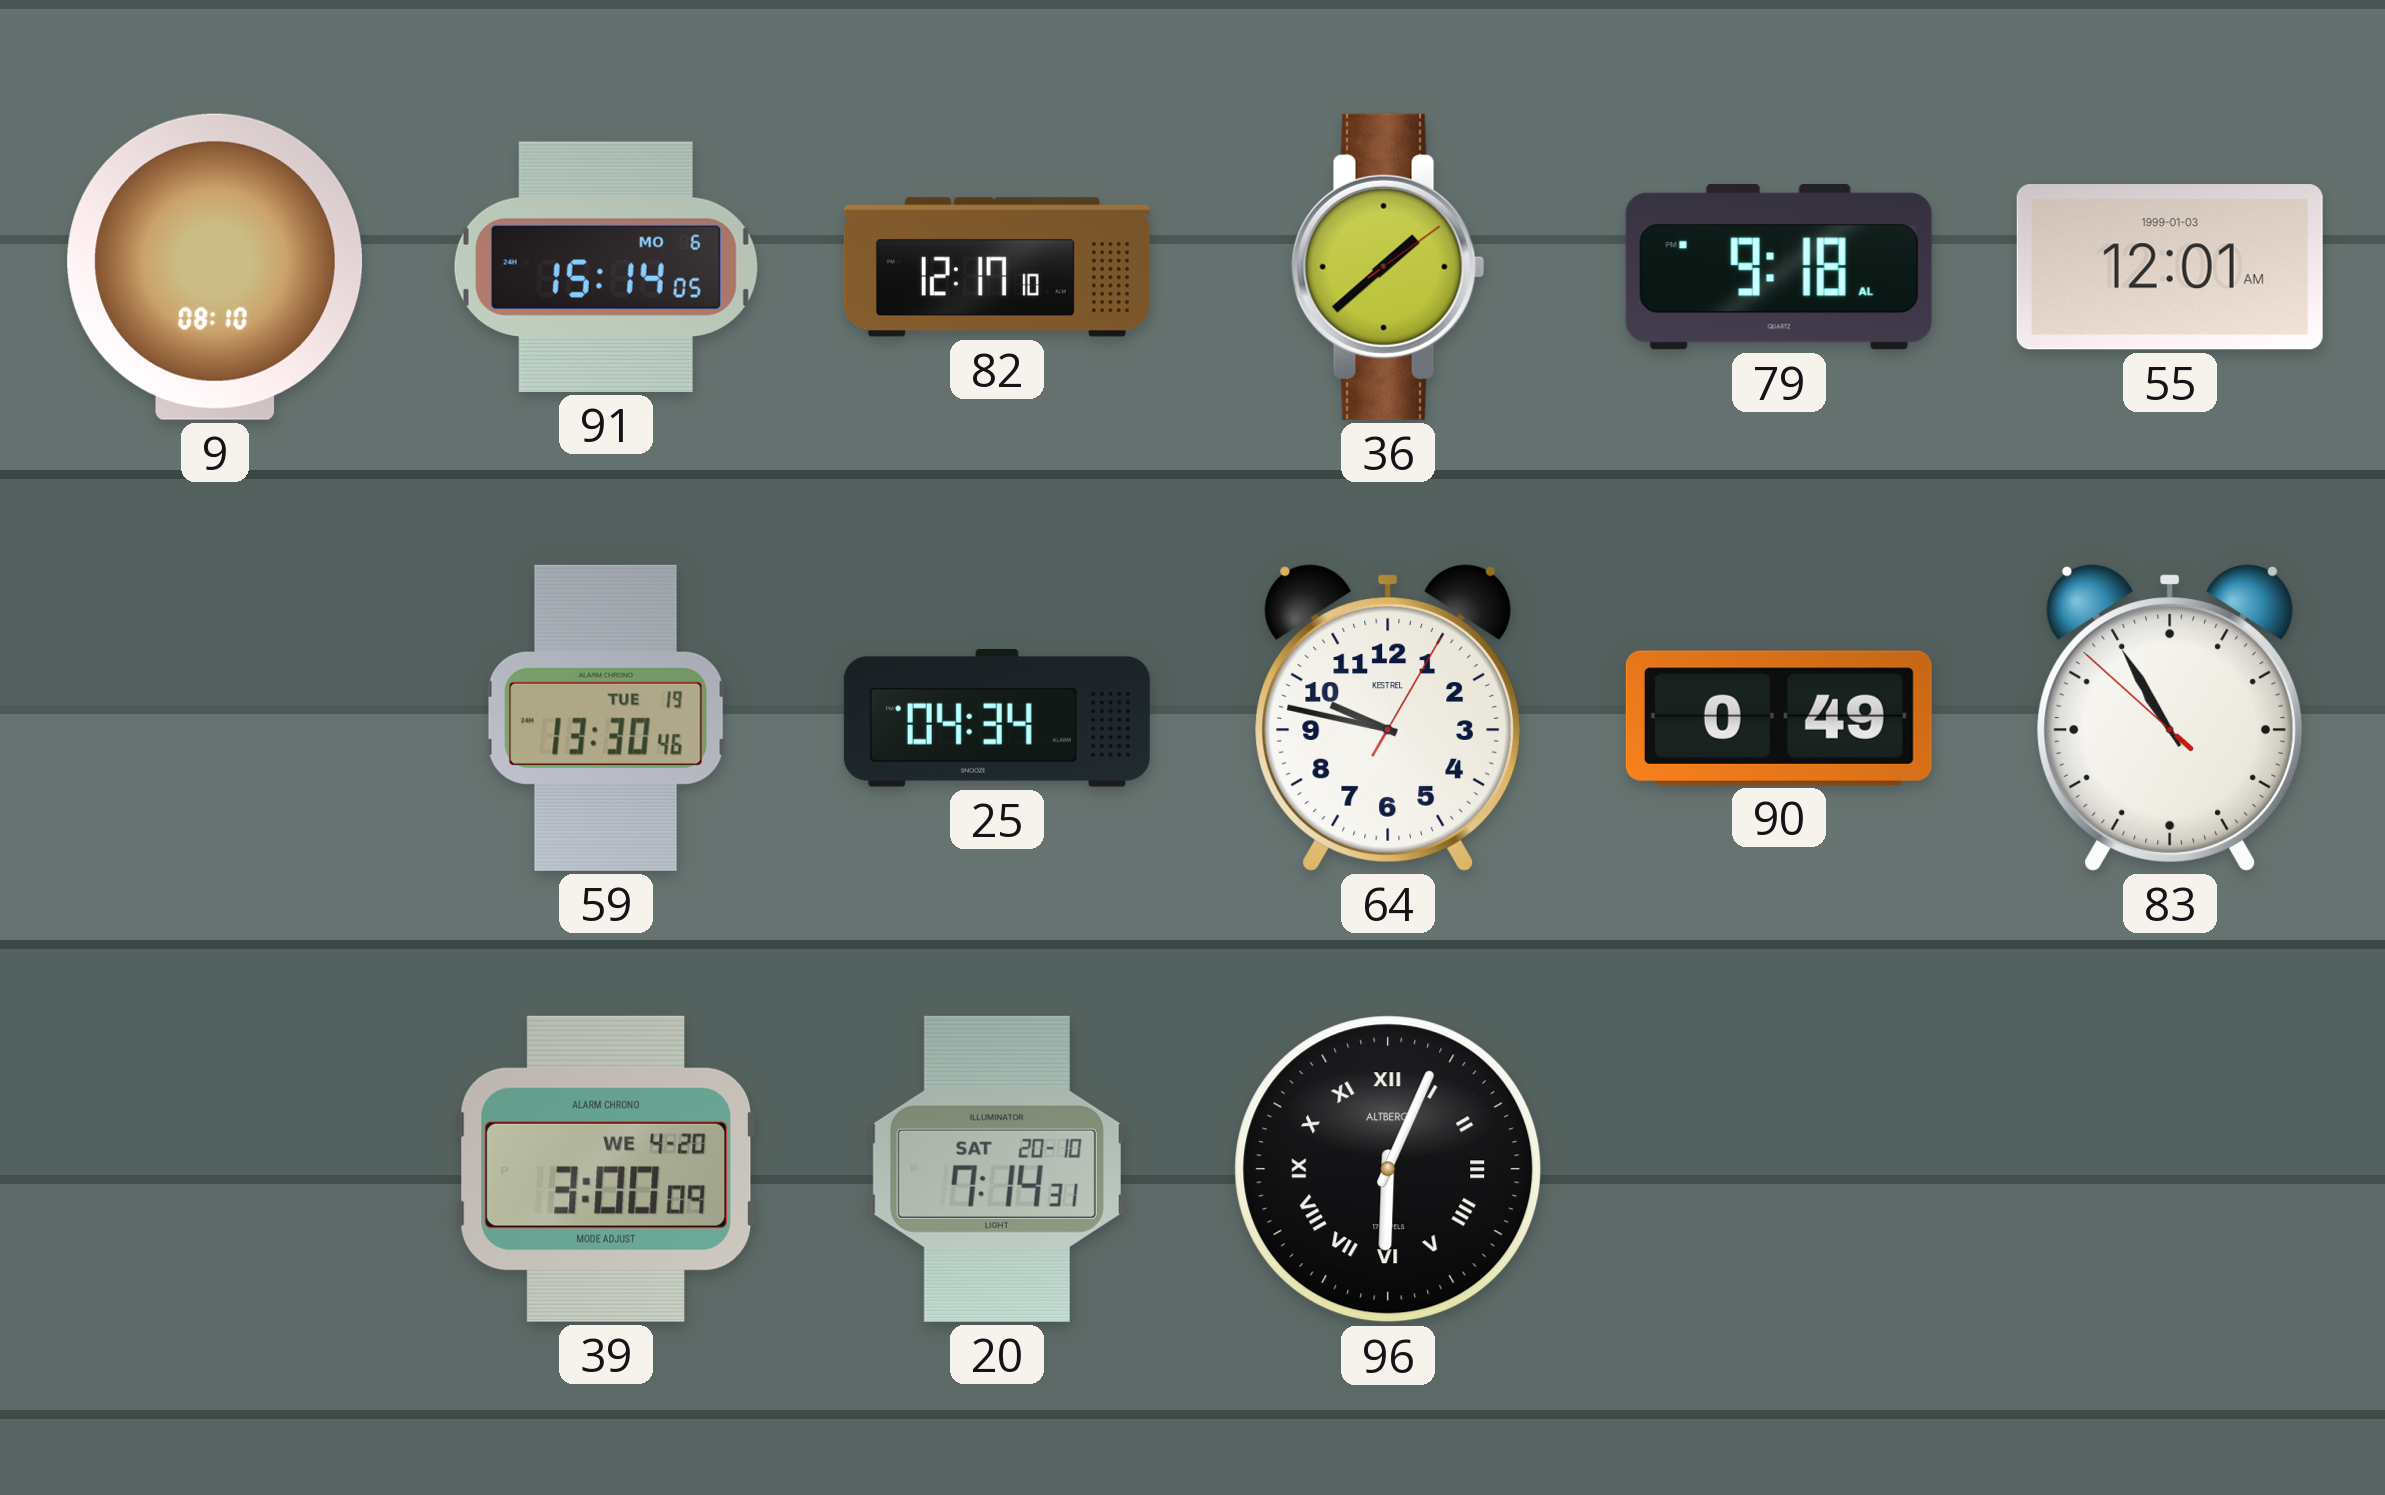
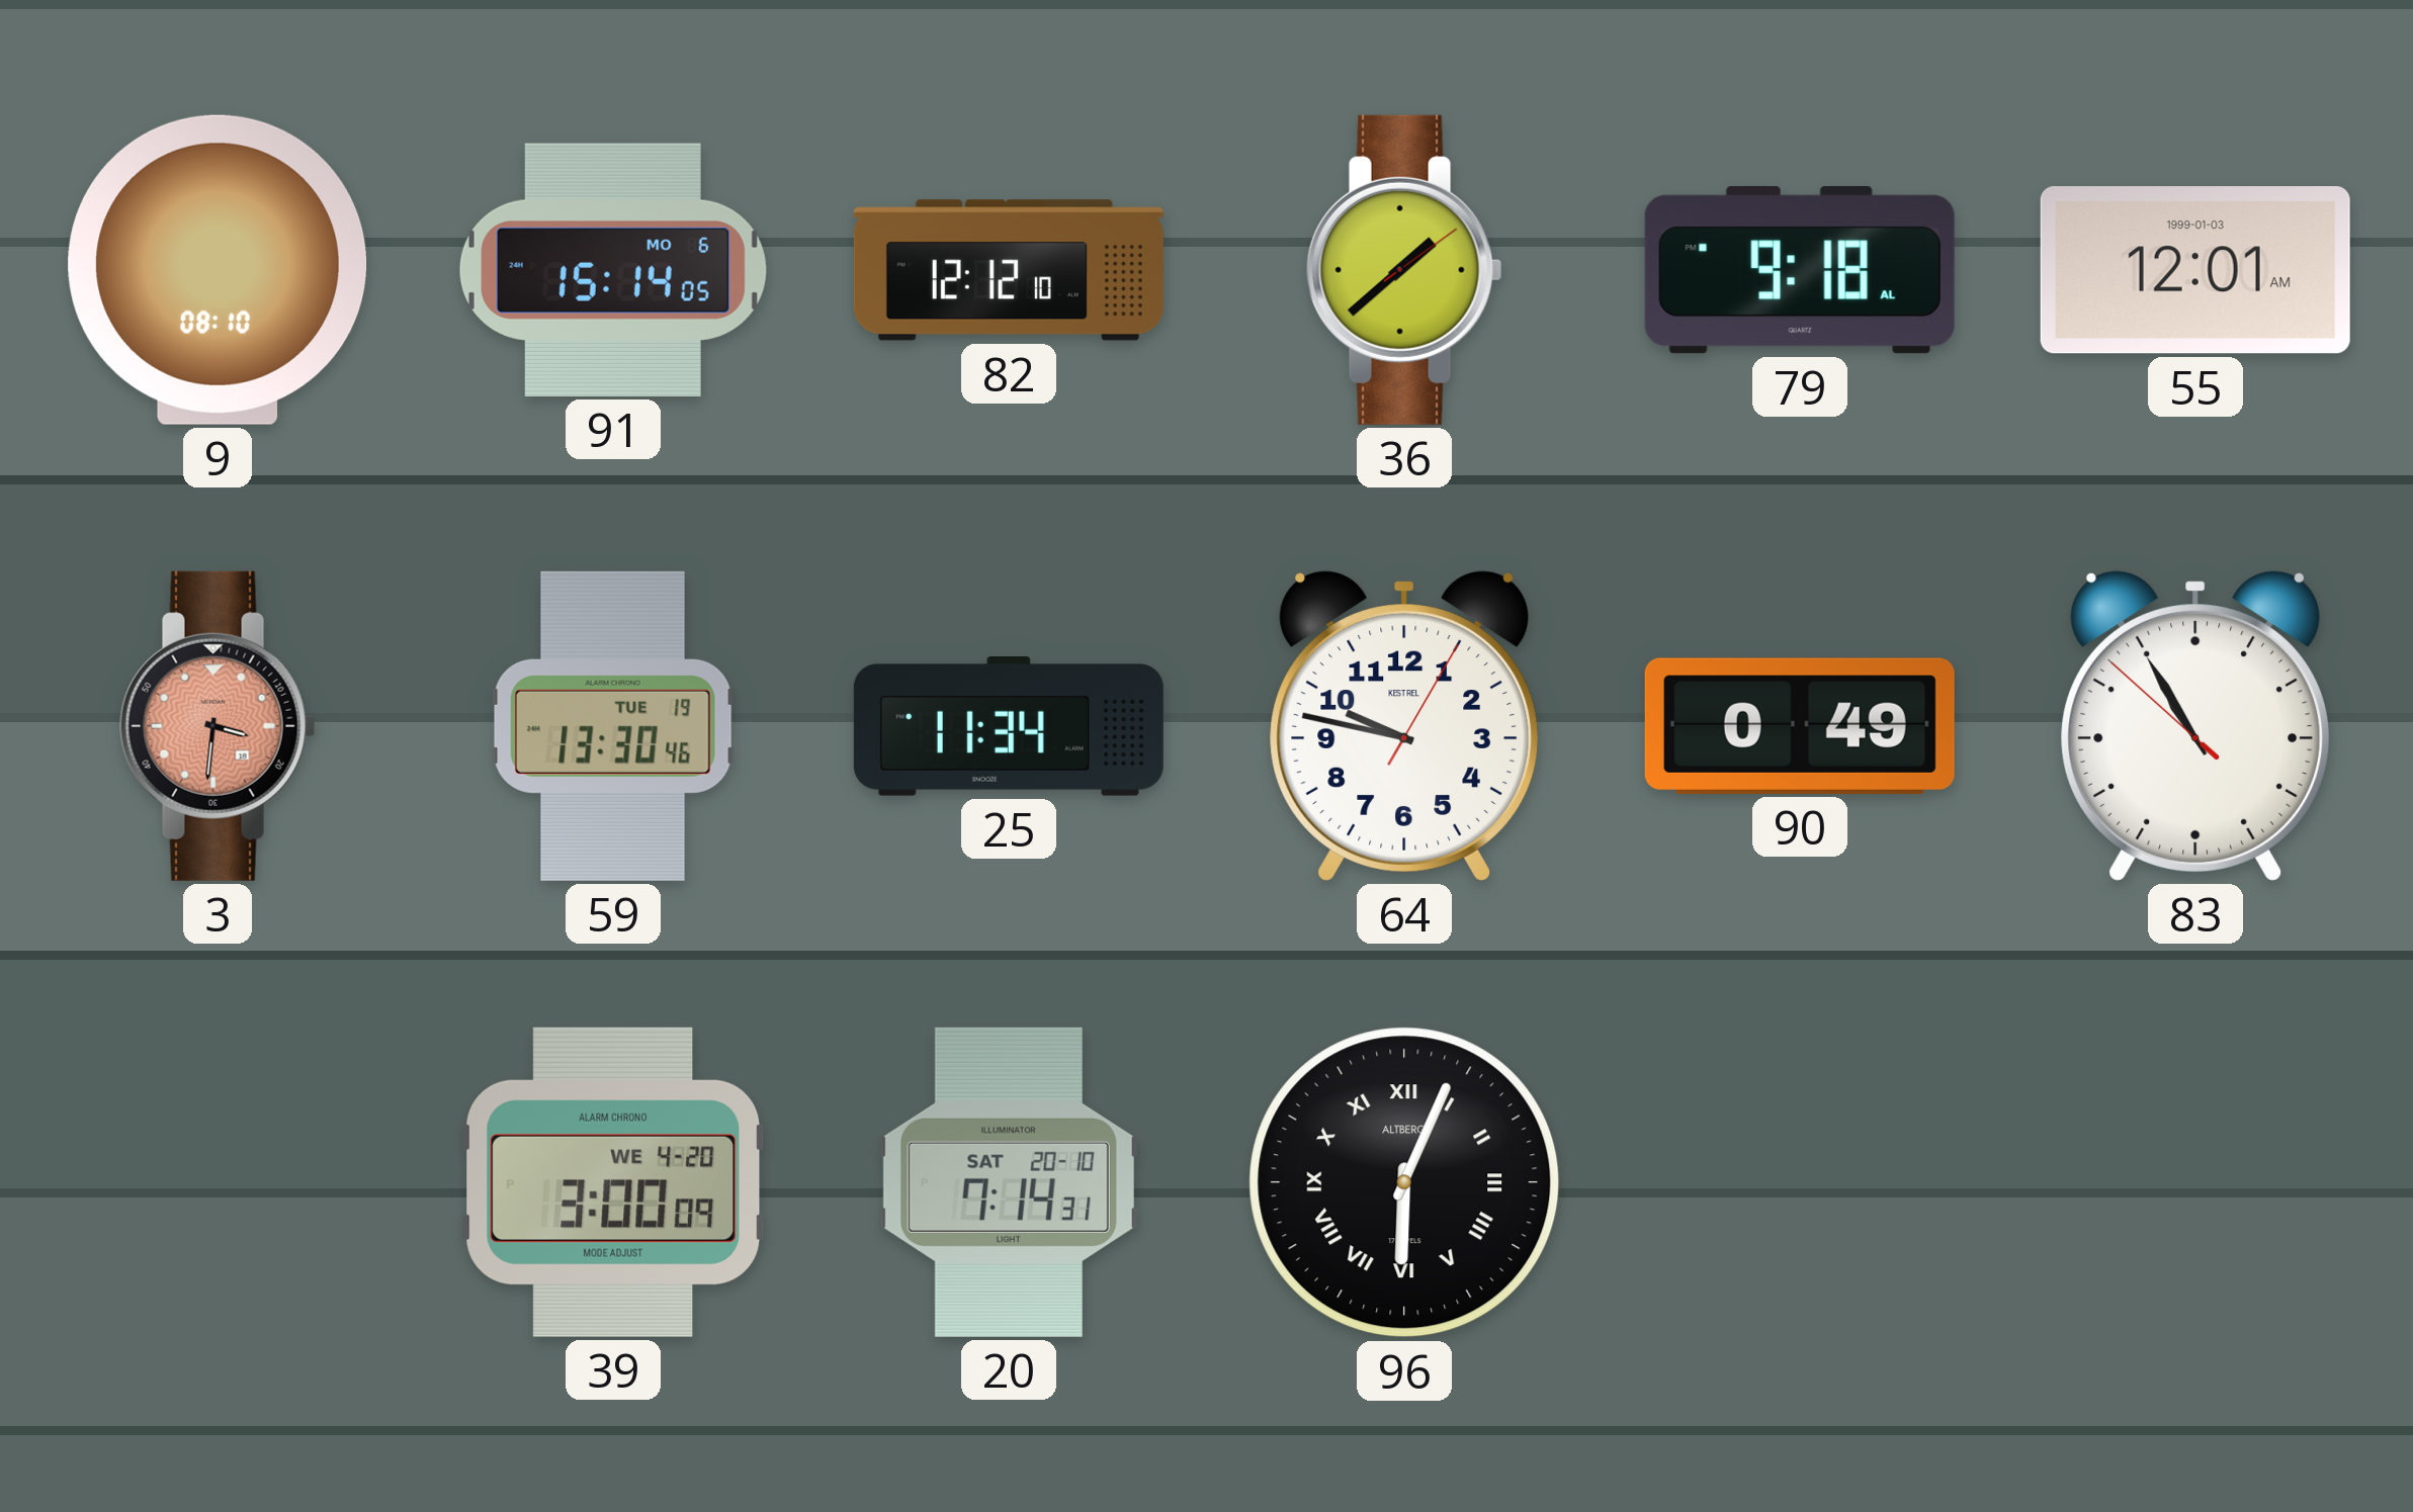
82: 12:17 -> 12:12 (1009, 270)
3: none -> 3:31 (218, 726)
25: 04:34 -> 11:34 (1009, 727)
